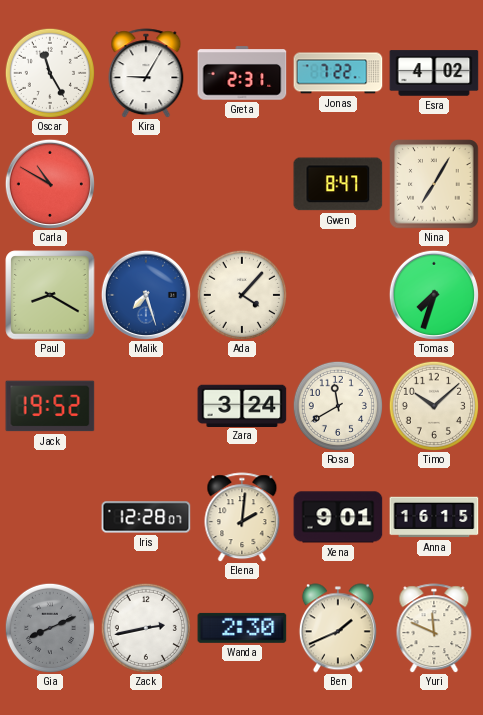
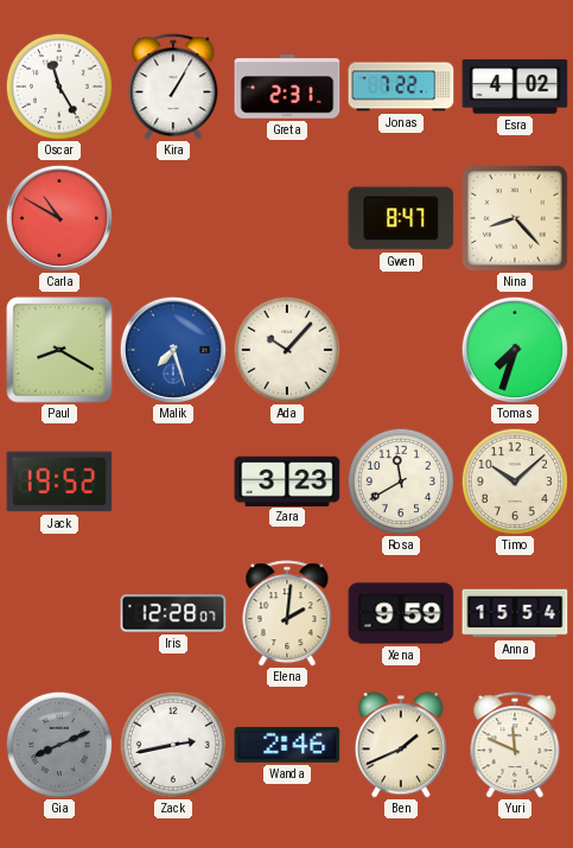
Kira: 9:05 -> 1:05 (173, 87)
Nina: 7:05 -> 8:23 (515, 218)
Ada: 4:07 -> 10:07 (287, 350)
Zara: 3:24 -> 3:23 (287, 480)
Xena: 9:01 -> 9:59 (401, 613)
Anna: 16:15 -> 15:54 (515, 613)
Wanda: 2:30 -> 2:46 (287, 745)
